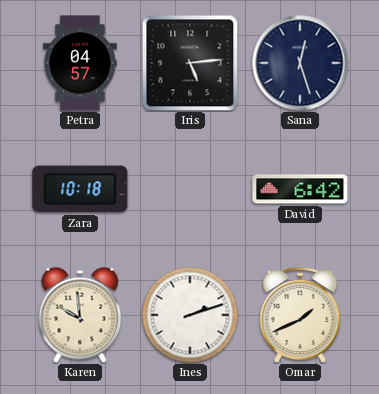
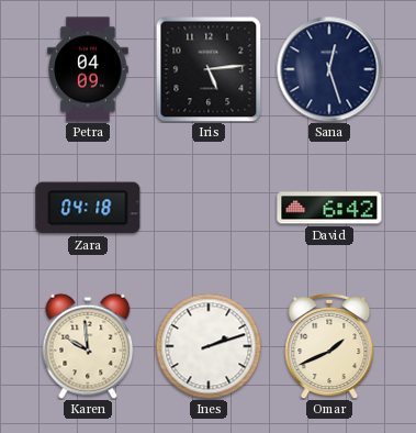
Petra: 04:57 -> 04:09 (88, 69)
Zara: 10:18 -> 04:18 (88, 208)
